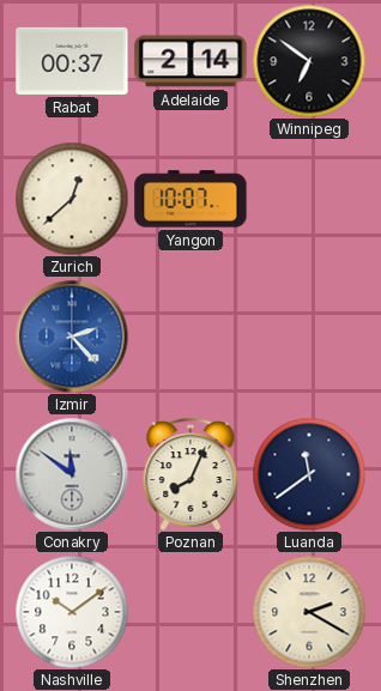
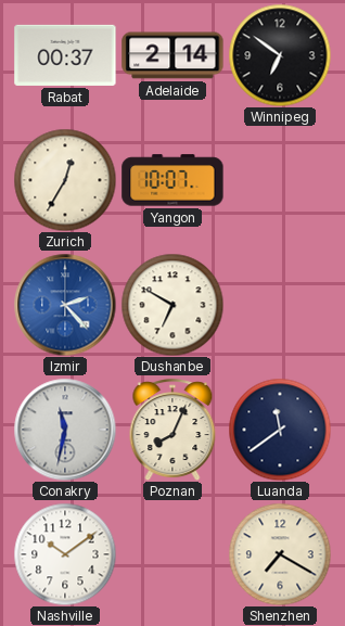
Zurich: 12:38 -> 12:35 (65, 180)
Dushanbe: none -> 6:50 (173, 305)
Conakry: 11:51 -> 11:32 (65, 430)
Shenzhen: 2:20 -> 7:20 (280, 554)
